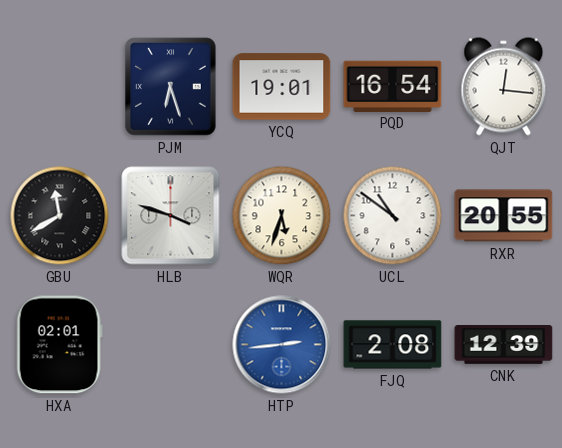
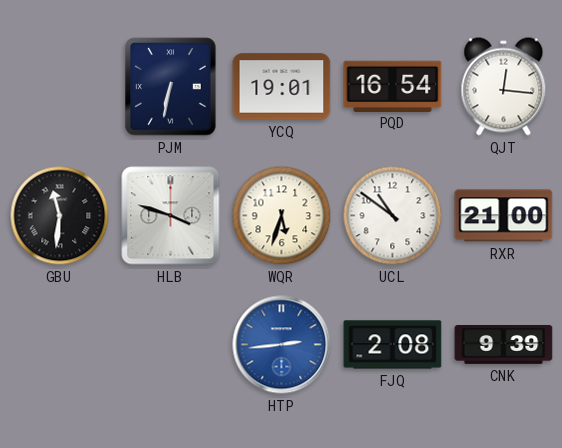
PJM: 6:27 -> 6:32 (171, 87)
GBU: 11:40 -> 11:31 (60, 216)
RXR: 20:55 -> 21:00 (504, 216)
HXA: 02:01 -> none (59, 345)
CNK: 12:39 -> 9:39 (504, 345)
